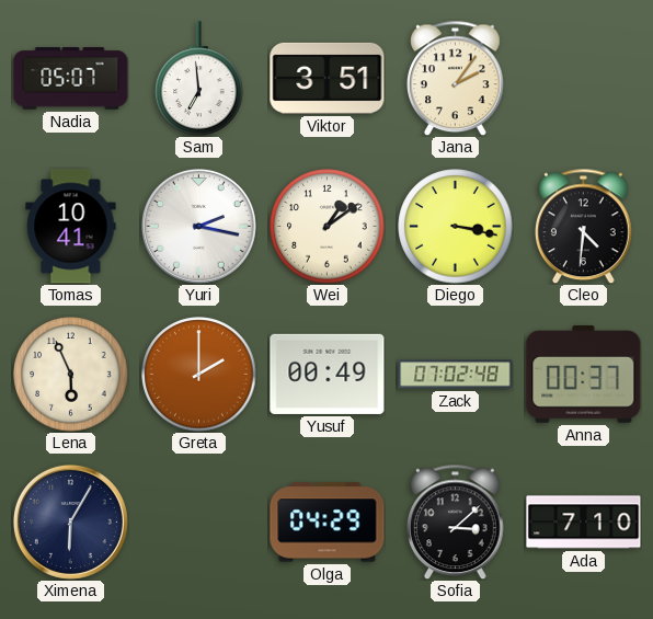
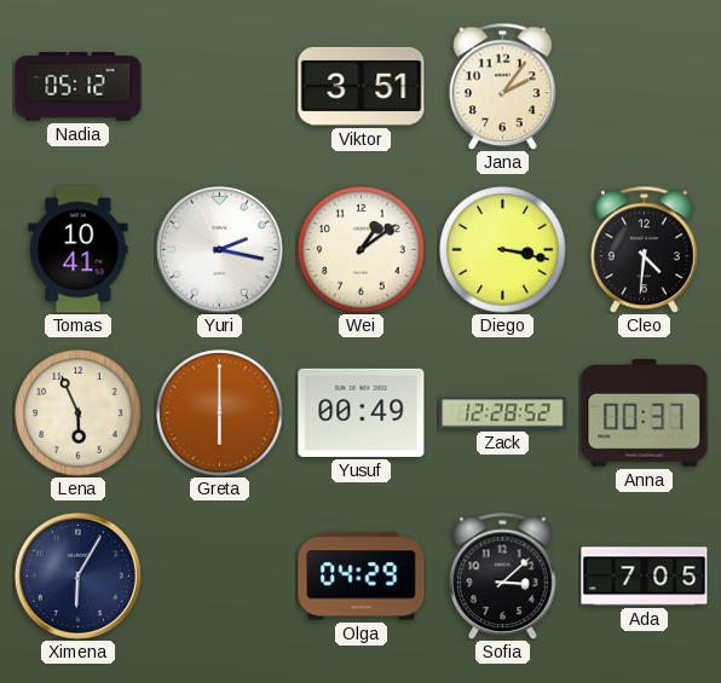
Nadia: 05:07 -> 05:12 (79, 87)
Sam: 6:59 -> none (199, 79)
Greta: 2:00 -> 6:00 (220, 413)
Zack: 07:02 -> 12:28 (503, 413)
Ada: 7:10 -> 7:05 (645, 577)
